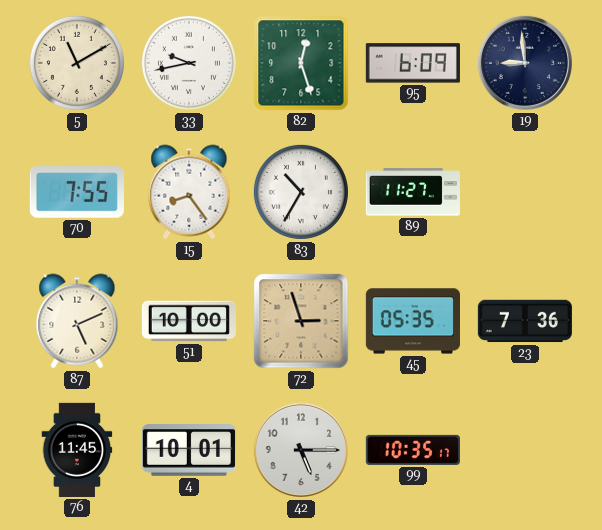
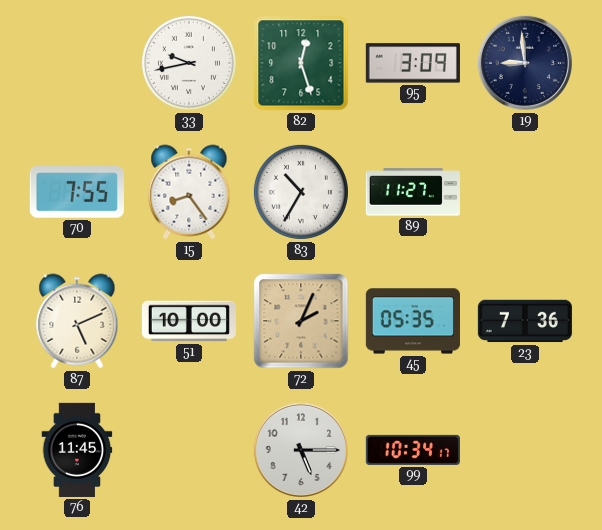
5: 11:10 -> none (77, 63)
95: 6:09 -> 3:09 (413, 63)
72: 2:57 -> 2:04 (301, 321)
4: 10:01 -> none (189, 450)
99: 10:35 -> 10:34 (413, 450)
